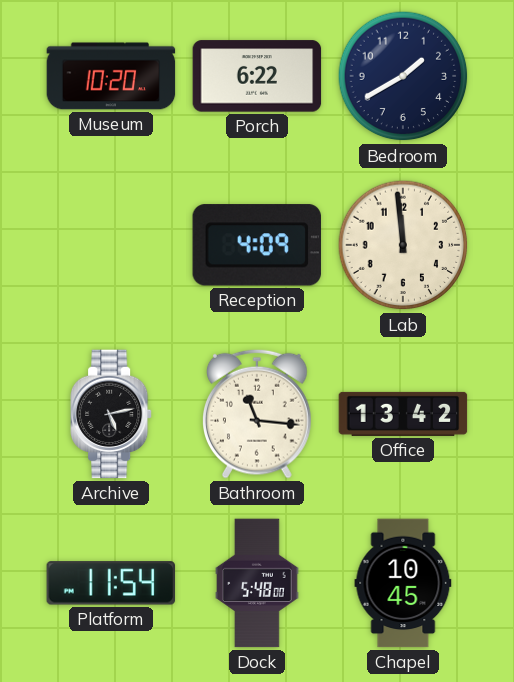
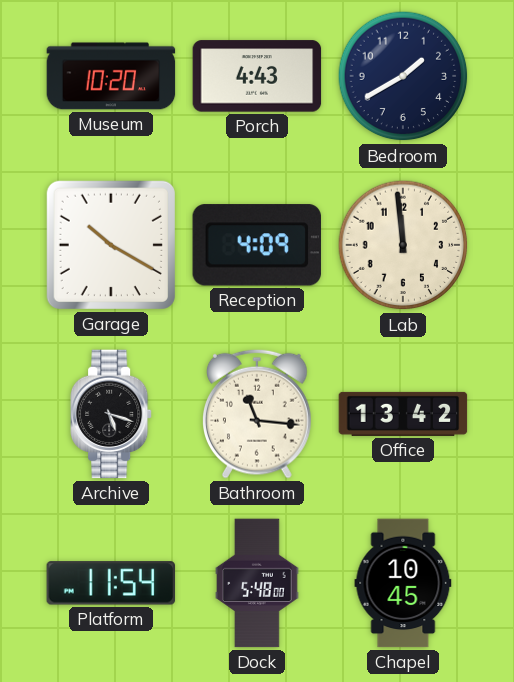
Porch: 6:22 -> 4:43 (257, 76)
Garage: none -> 10:20 (111, 245)
Archive: 5:13 -> 5:18 (112, 414)
